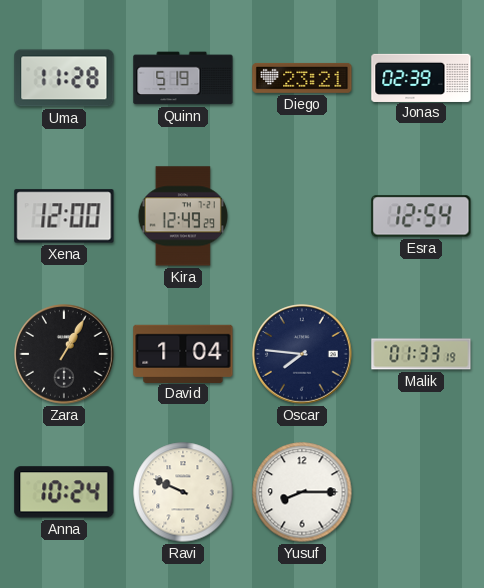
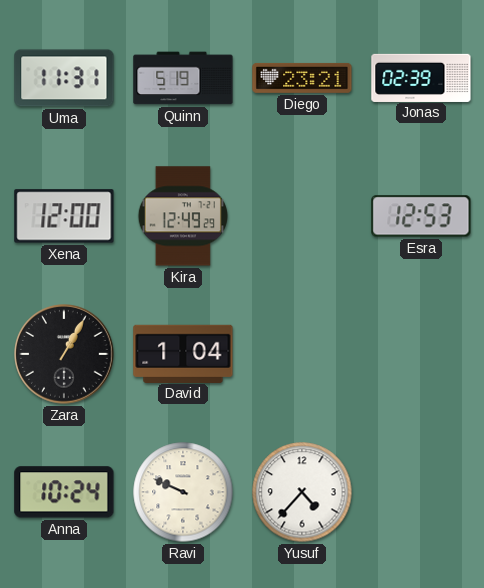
Uma: 11:28 -> 11:31 (64, 78)
Esra: 12:54 -> 12:53 (421, 216)
Oscar: 7:46 -> none (302, 354)
Malik: 01:33 -> none (421, 354)
Yusuf: 8:15 -> 4:37 (302, 492)
